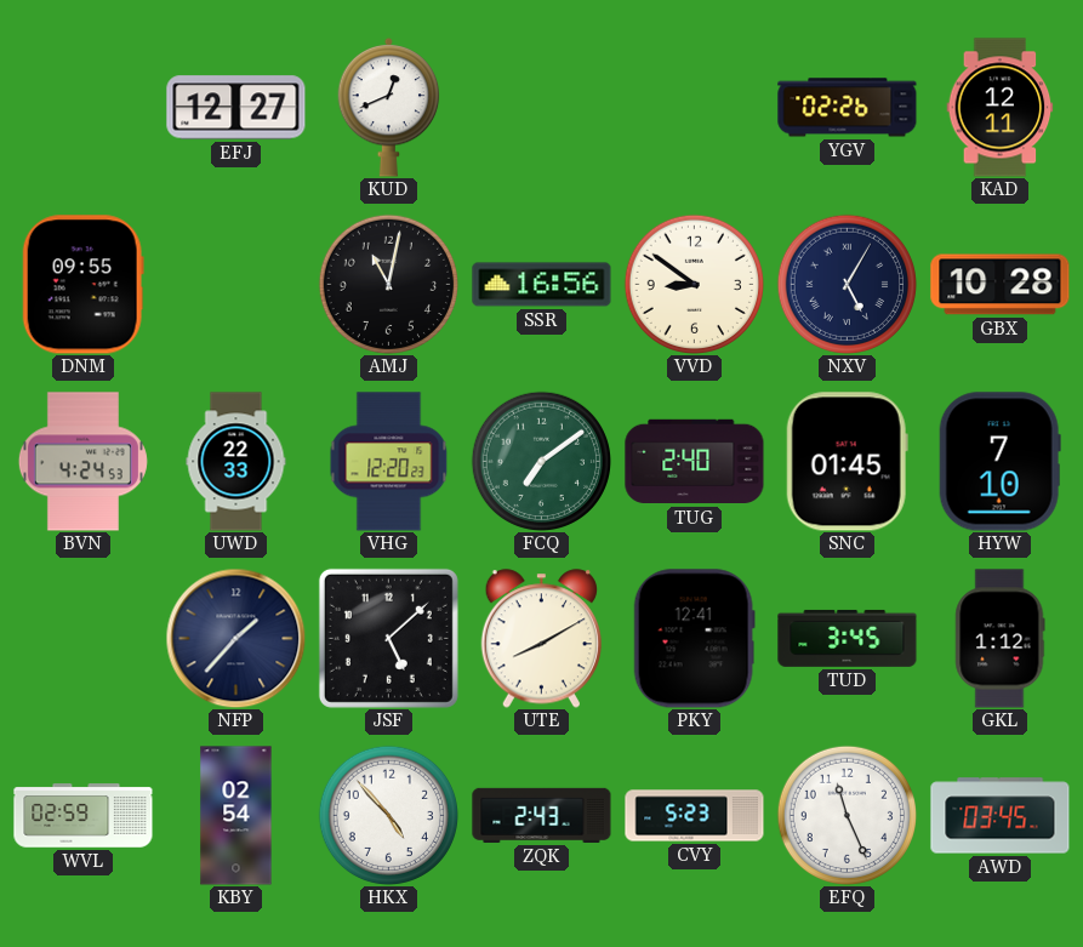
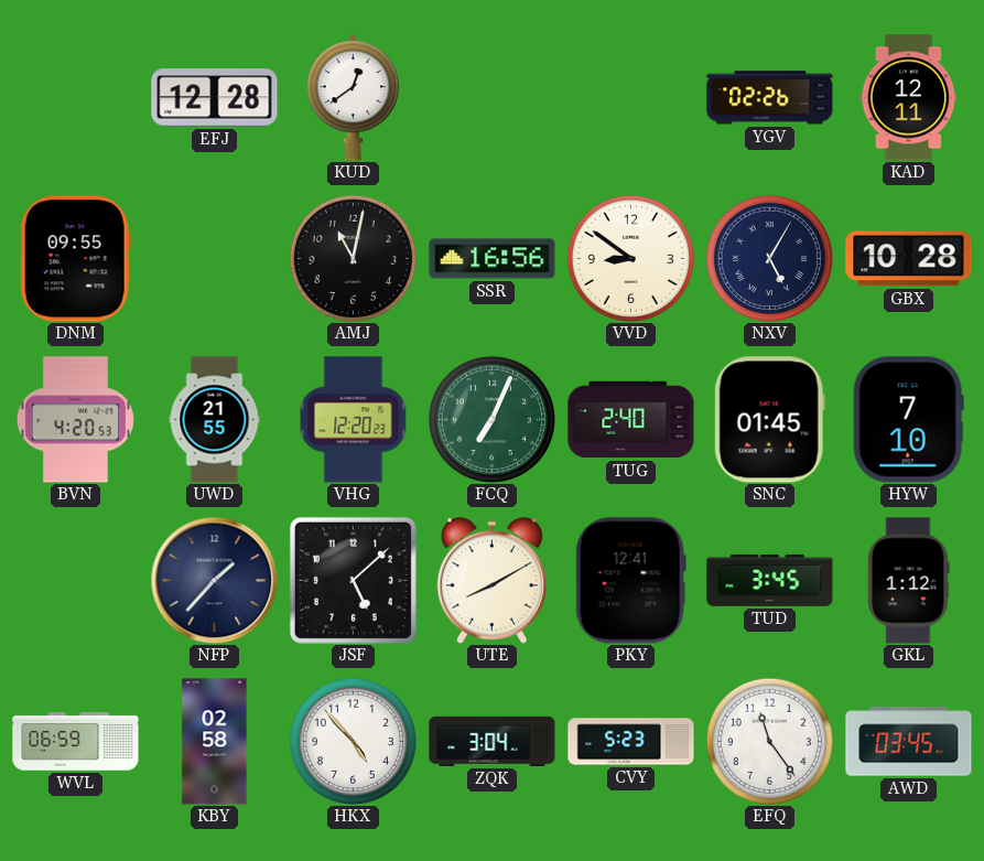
EFJ: 12:27 -> 12:28 (215, 98)
KUD: 12:41 -> 12:39 (354, 97)
BVN: 4:24 -> 4:20 (75, 420)
UWD: 22:33 -> 21:55 (215, 420)
FCQ: 7:09 -> 7:04 (491, 419)
WVL: 02:59 -> 06:59 (76, 742)
KBY: 02:54 -> 02:58 (215, 742)
ZQK: 2:43 -> 3:04 (493, 741)
EFQ: 11:26 -> 11:24 (769, 741)
